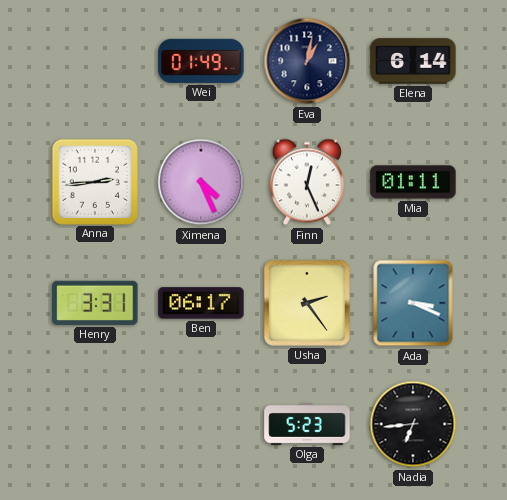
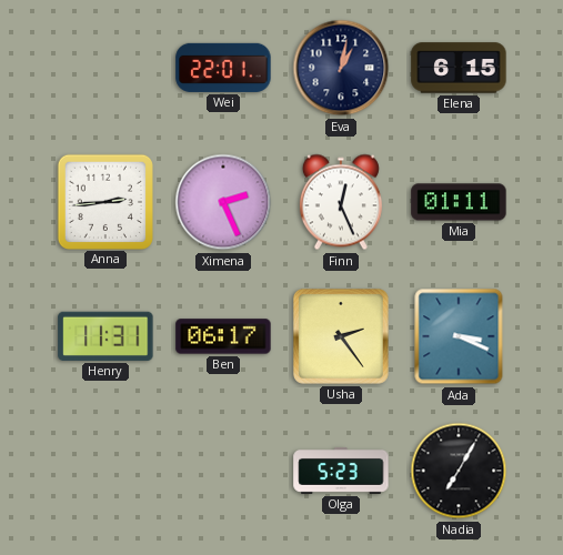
Wei: 01:49 -> 22:01 (223, 68)
Elena: 6:14 -> 6:15 (459, 68)
Ximena: 4:26 -> 2:26 (223, 202)
Henry: 3:31 -> 11:31 (105, 336)
Nadia: 6:44 -> 7:05 (459, 471)
